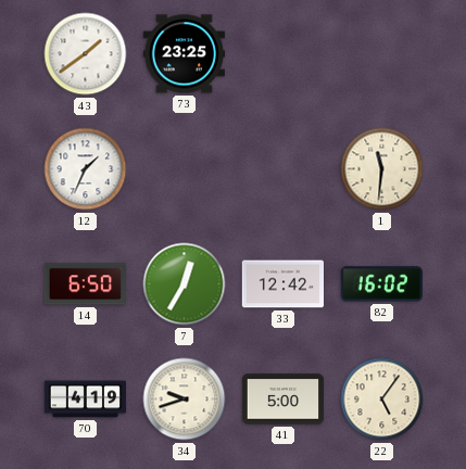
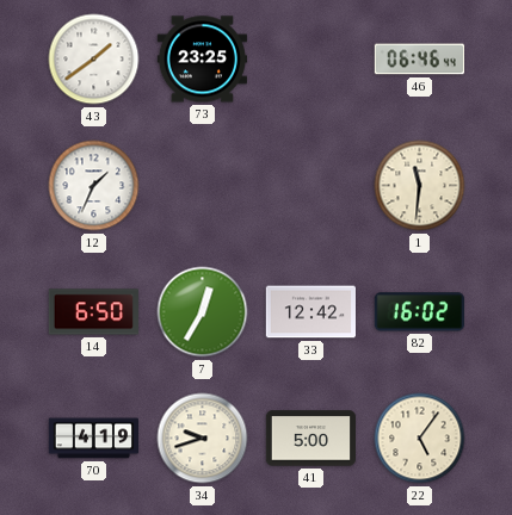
46: none -> 06:46 (419, 60)
